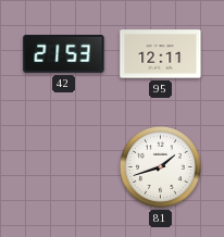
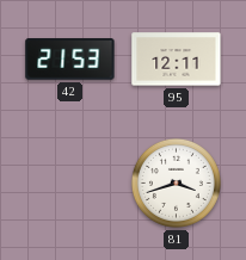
81: 1:42 -> 3:42 (176, 182)
